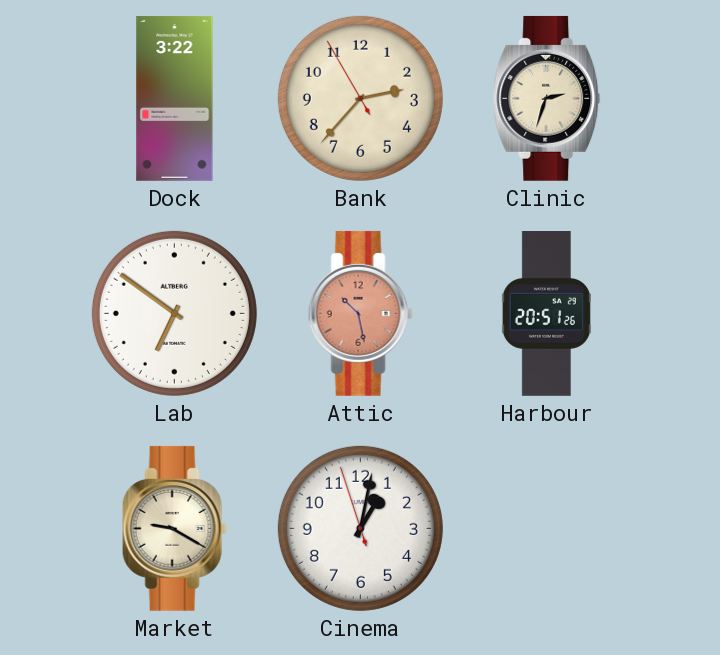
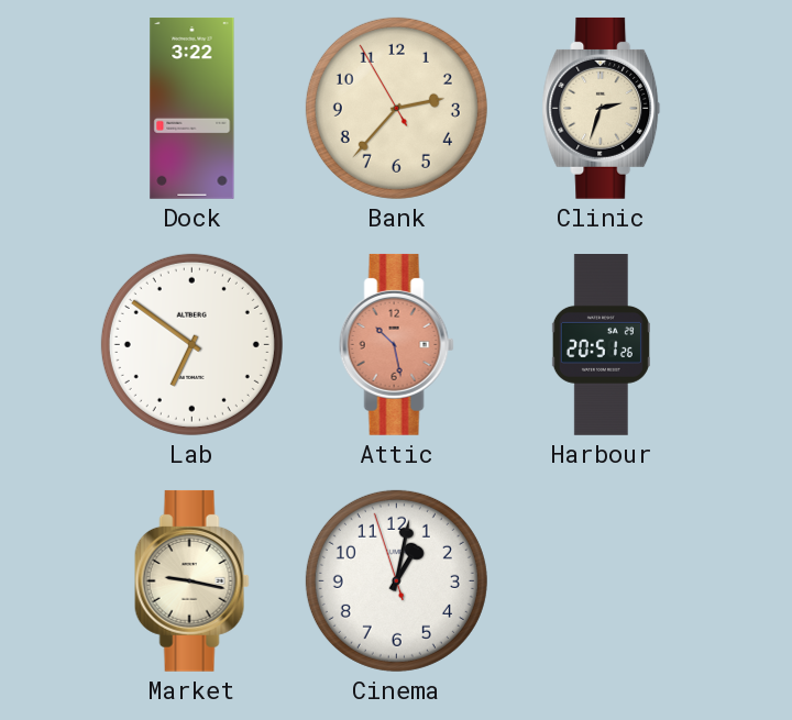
Market: 9:20 -> 9:17 (191, 580)
